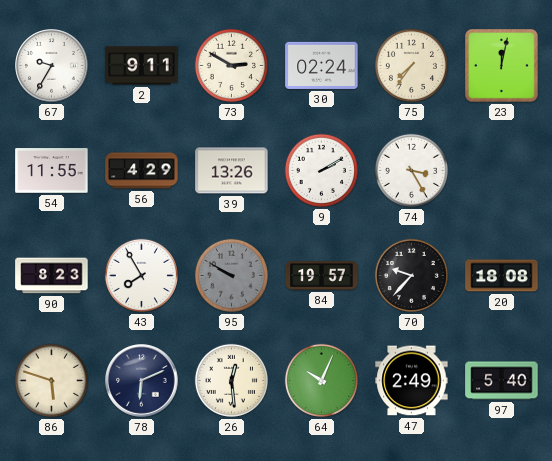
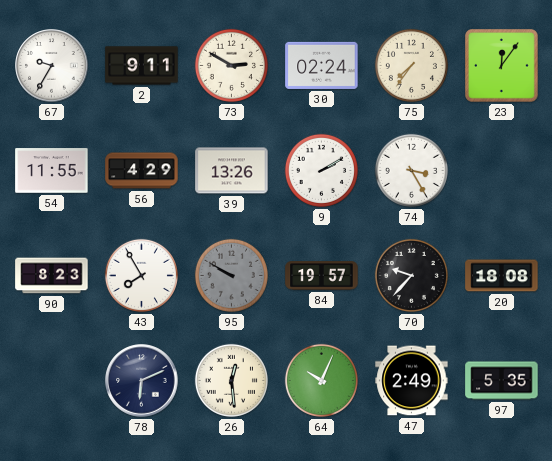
23: 12:02 -> 12:06 (502, 66)
86: 5:48 -> none (51, 380)
97: 5:40 -> 5:35 (502, 381)
